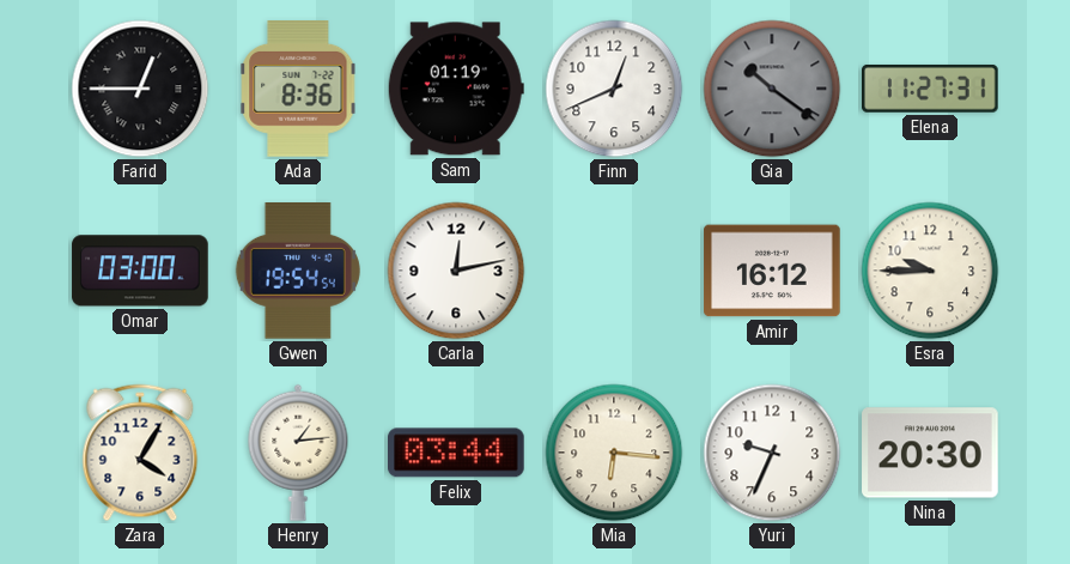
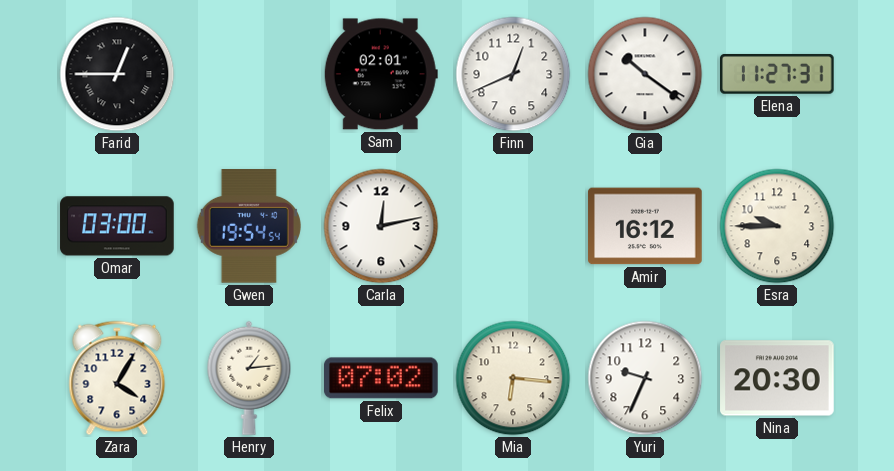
Ada: 8:36 -> none (298, 90)
Sam: 01:19 -> 02:01 (381, 74)
Gia dial: grey -> white (645, 74)
Felix: 03:44 -> 07:02 (382, 378)
